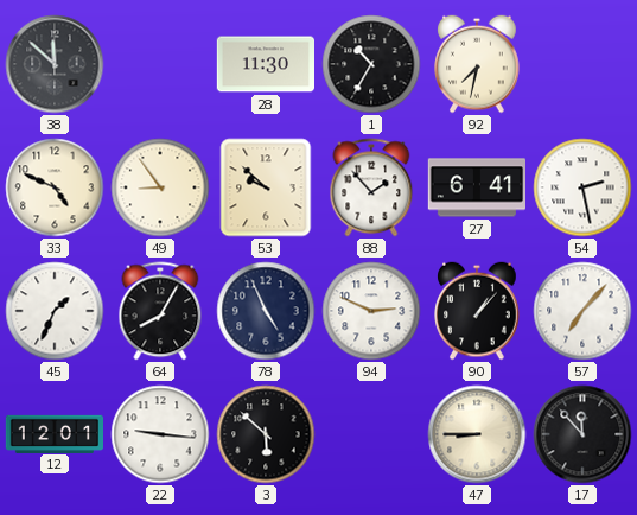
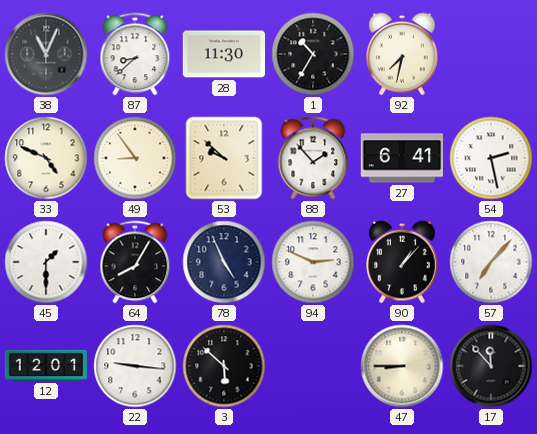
38: 11:52 -> 11:04 (46, 54)
87: none -> 8:38 (135, 54)
45: 1:34 -> 1:30 (46, 262)
